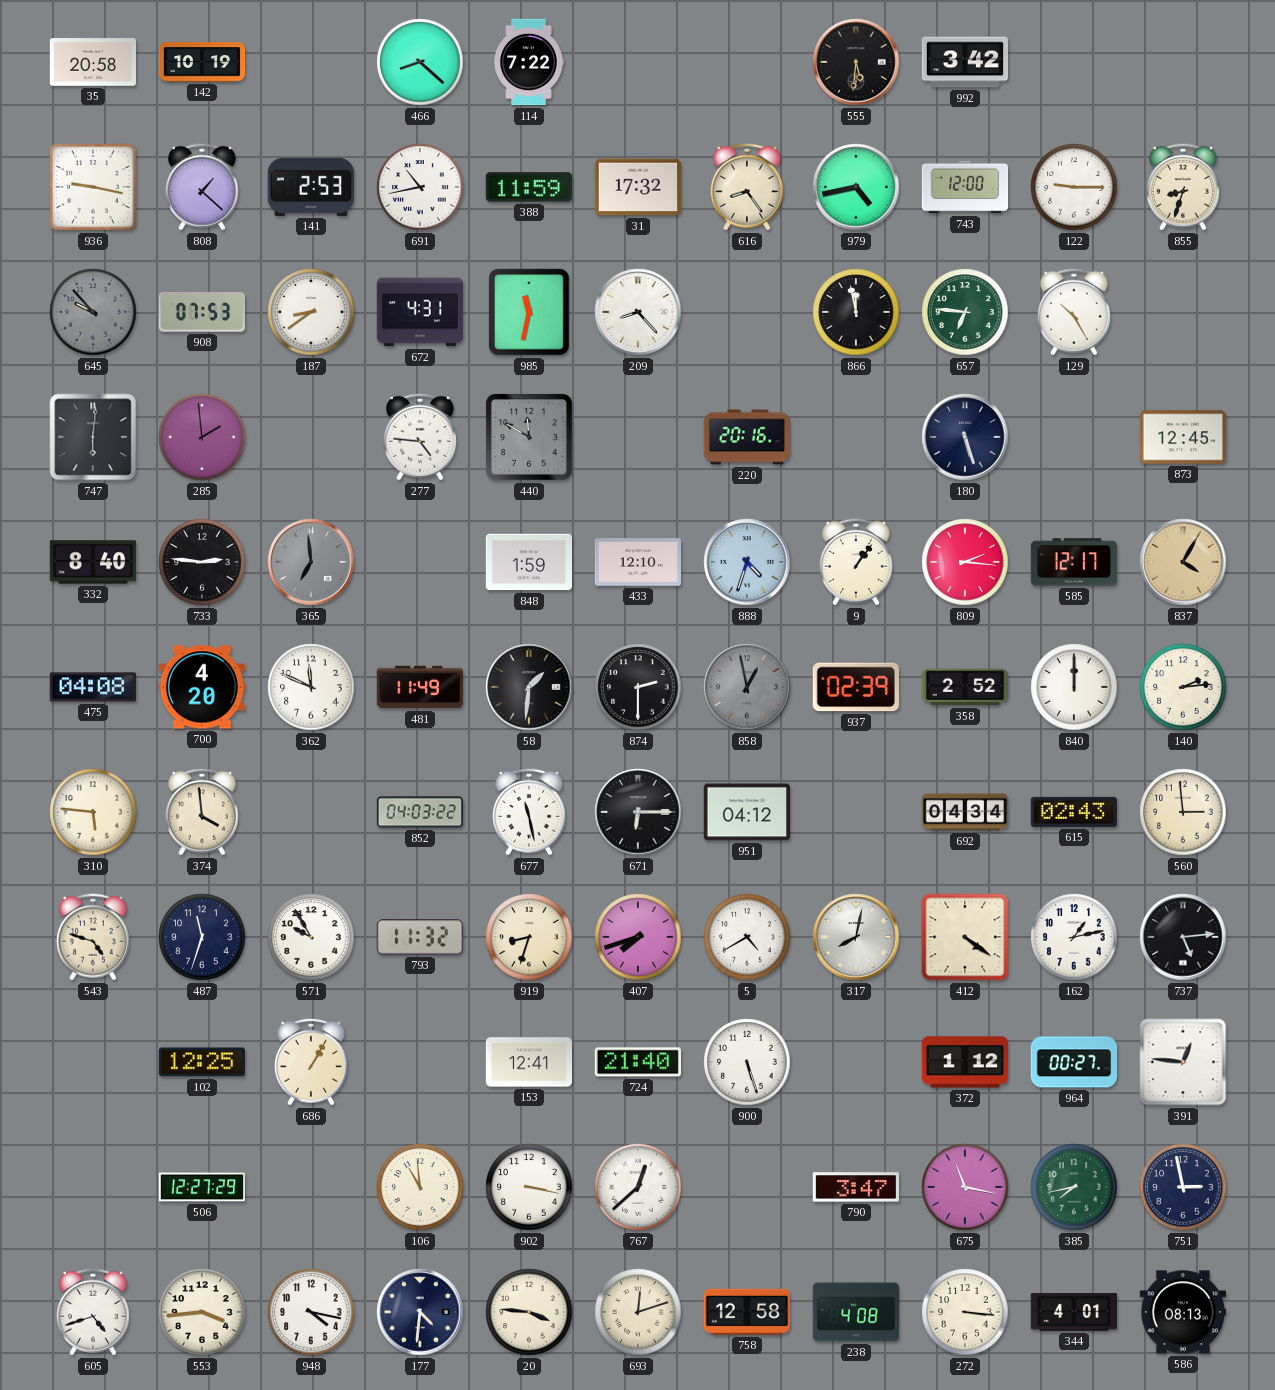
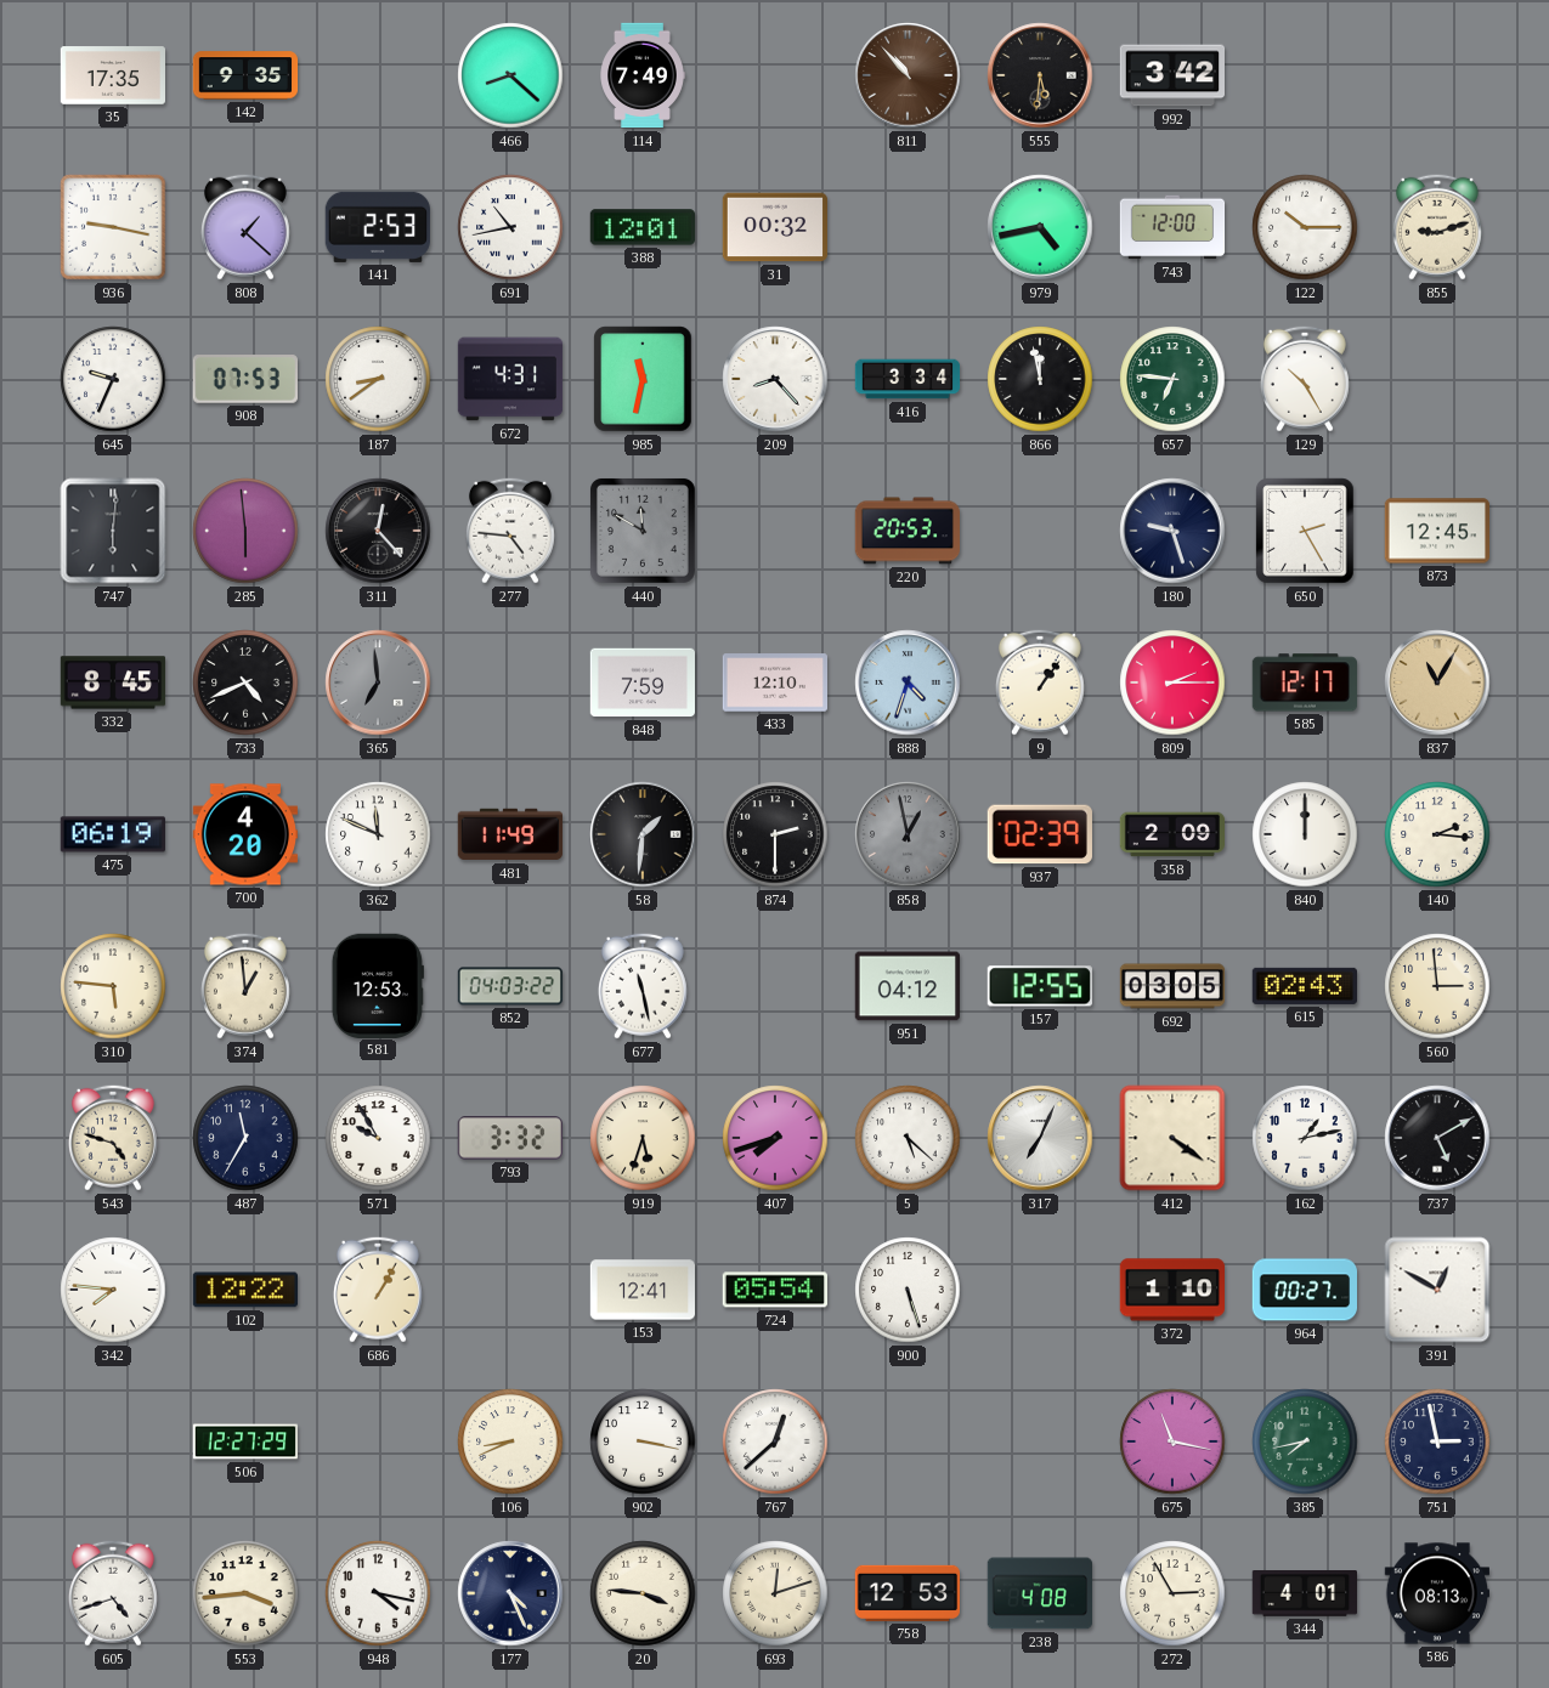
35: 20:58 -> 17:35 (113, 75)
142: 10:19 -> 9:35 (245, 75)
114: 7:22 -> 7:49 (643, 75)
811: none -> 10:53 (908, 75)
388: 11:59 -> 12:01 (641, 227)
31: 17:32 -> 00:32 (774, 227)
616: 8:24 -> none (747, 187)
122: 9:15 -> 10:15 (1305, 227)
855: 8:33 -> 9:12 (1437, 227)
645: 9:53 -> 9:34 (113, 379)
645 dial: grey -> white (113, 379)
416: none -> 3:34 (908, 379)
285: 1:59 -> 5:59 (245, 531)
311: none -> 12:23 (378, 531)
220: 20:16 -> 20:53 (906, 531)
180: 5:27 -> 9:27 (1172, 531)
650: none -> 2:25 (1305, 531)
332: 8:40 -> 8:45 (113, 682)
733: 2:46 -> 4:41 (245, 682)
848: 1:59 -> 7:59 (641, 682)
809: 2:16 -> 2:15 (1172, 682)
837: 4:05 -> 11:05 (1437, 682)
475: 04:08 -> 06:19 (112, 834)
358: 2:52 -> 2:09 (1171, 834)
140: 2:14 -> 2:16 (1437, 834)
374: 3:59 -> 12:59 (245, 986)
581: none -> 12:53 (378, 985)
671: 6:15 -> none (638, 812)
157: none -> 12:55 (1040, 986)
692: 04:34 -> 03:05 (1172, 986)
487: 11:33 -> 11:35 (245, 1138)
793: 11:32 -> 3:32 (509, 1138)
919: 8:33 -> 5:33 (643, 1138)
5: 4:40 -> 5:22 (908, 1138)
317: 8:02 -> 7:04 (1040, 1138)
737: 5:14 -> 5:10 (1437, 1138)
342: none -> 7:46 (113, 1290)
102: 12:25 -> 12:22 (244, 1290)
724: 21:40 -> 05:54 (775, 1290)
372: 1:12 -> 1:10 (1171, 1290)
391: 12:46 -> 12:50 (1437, 1290)
106: 10:59 -> 8:41 (510, 1441)
790: 3:47 -> none (855, 1187)
177: 4:31 -> 4:26 (510, 1593)
758: 12:58 -> 12:53 (906, 1593)
272: 3:16 -> 2:55 (1172, 1593)
